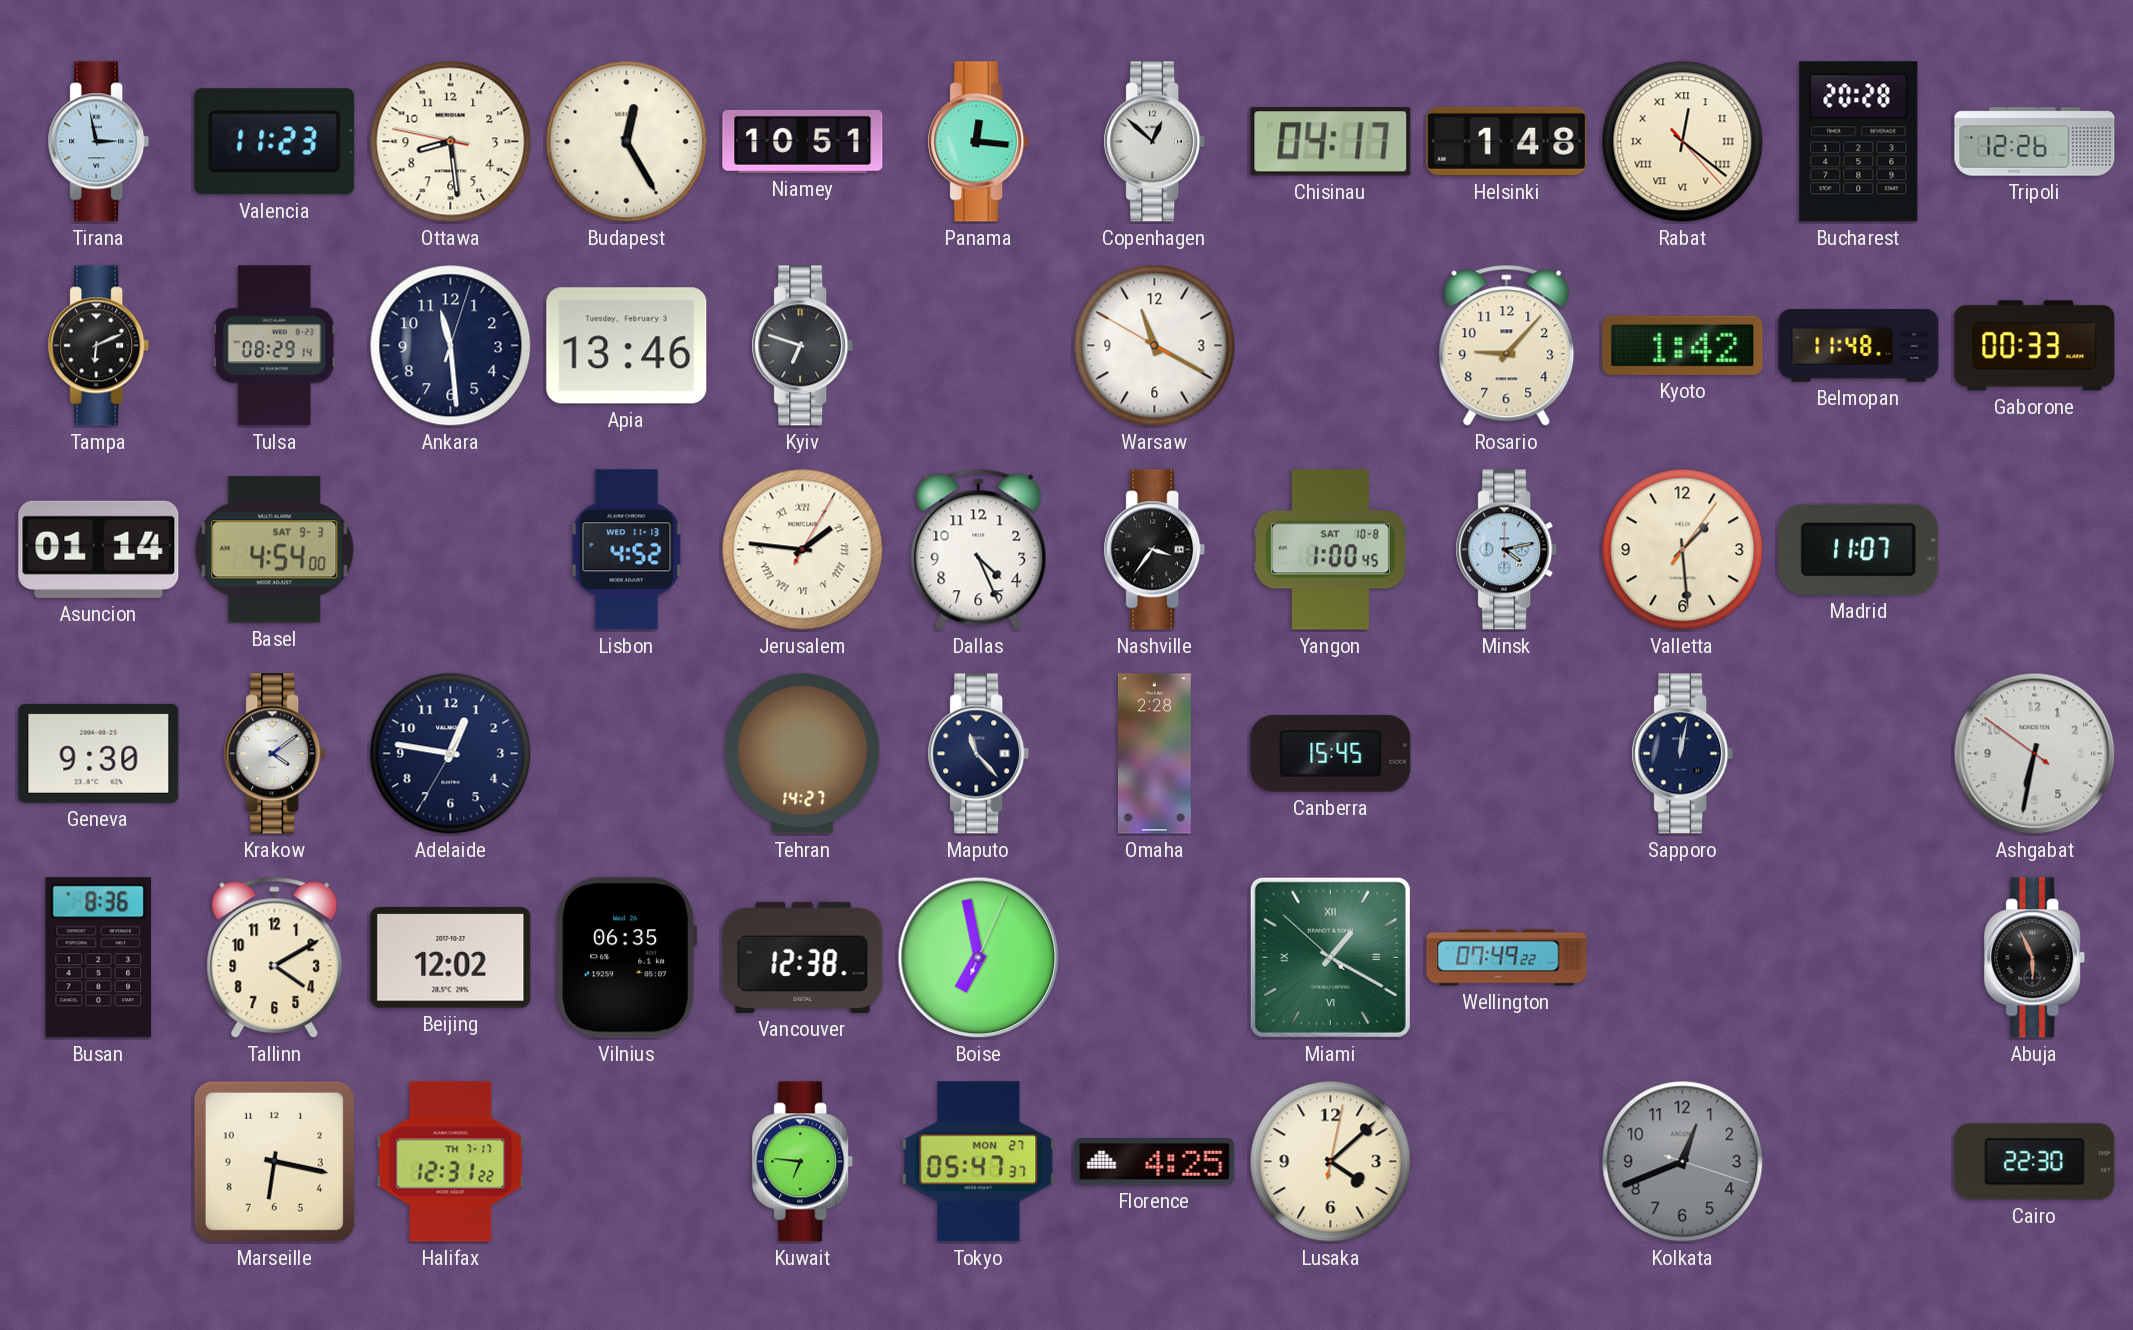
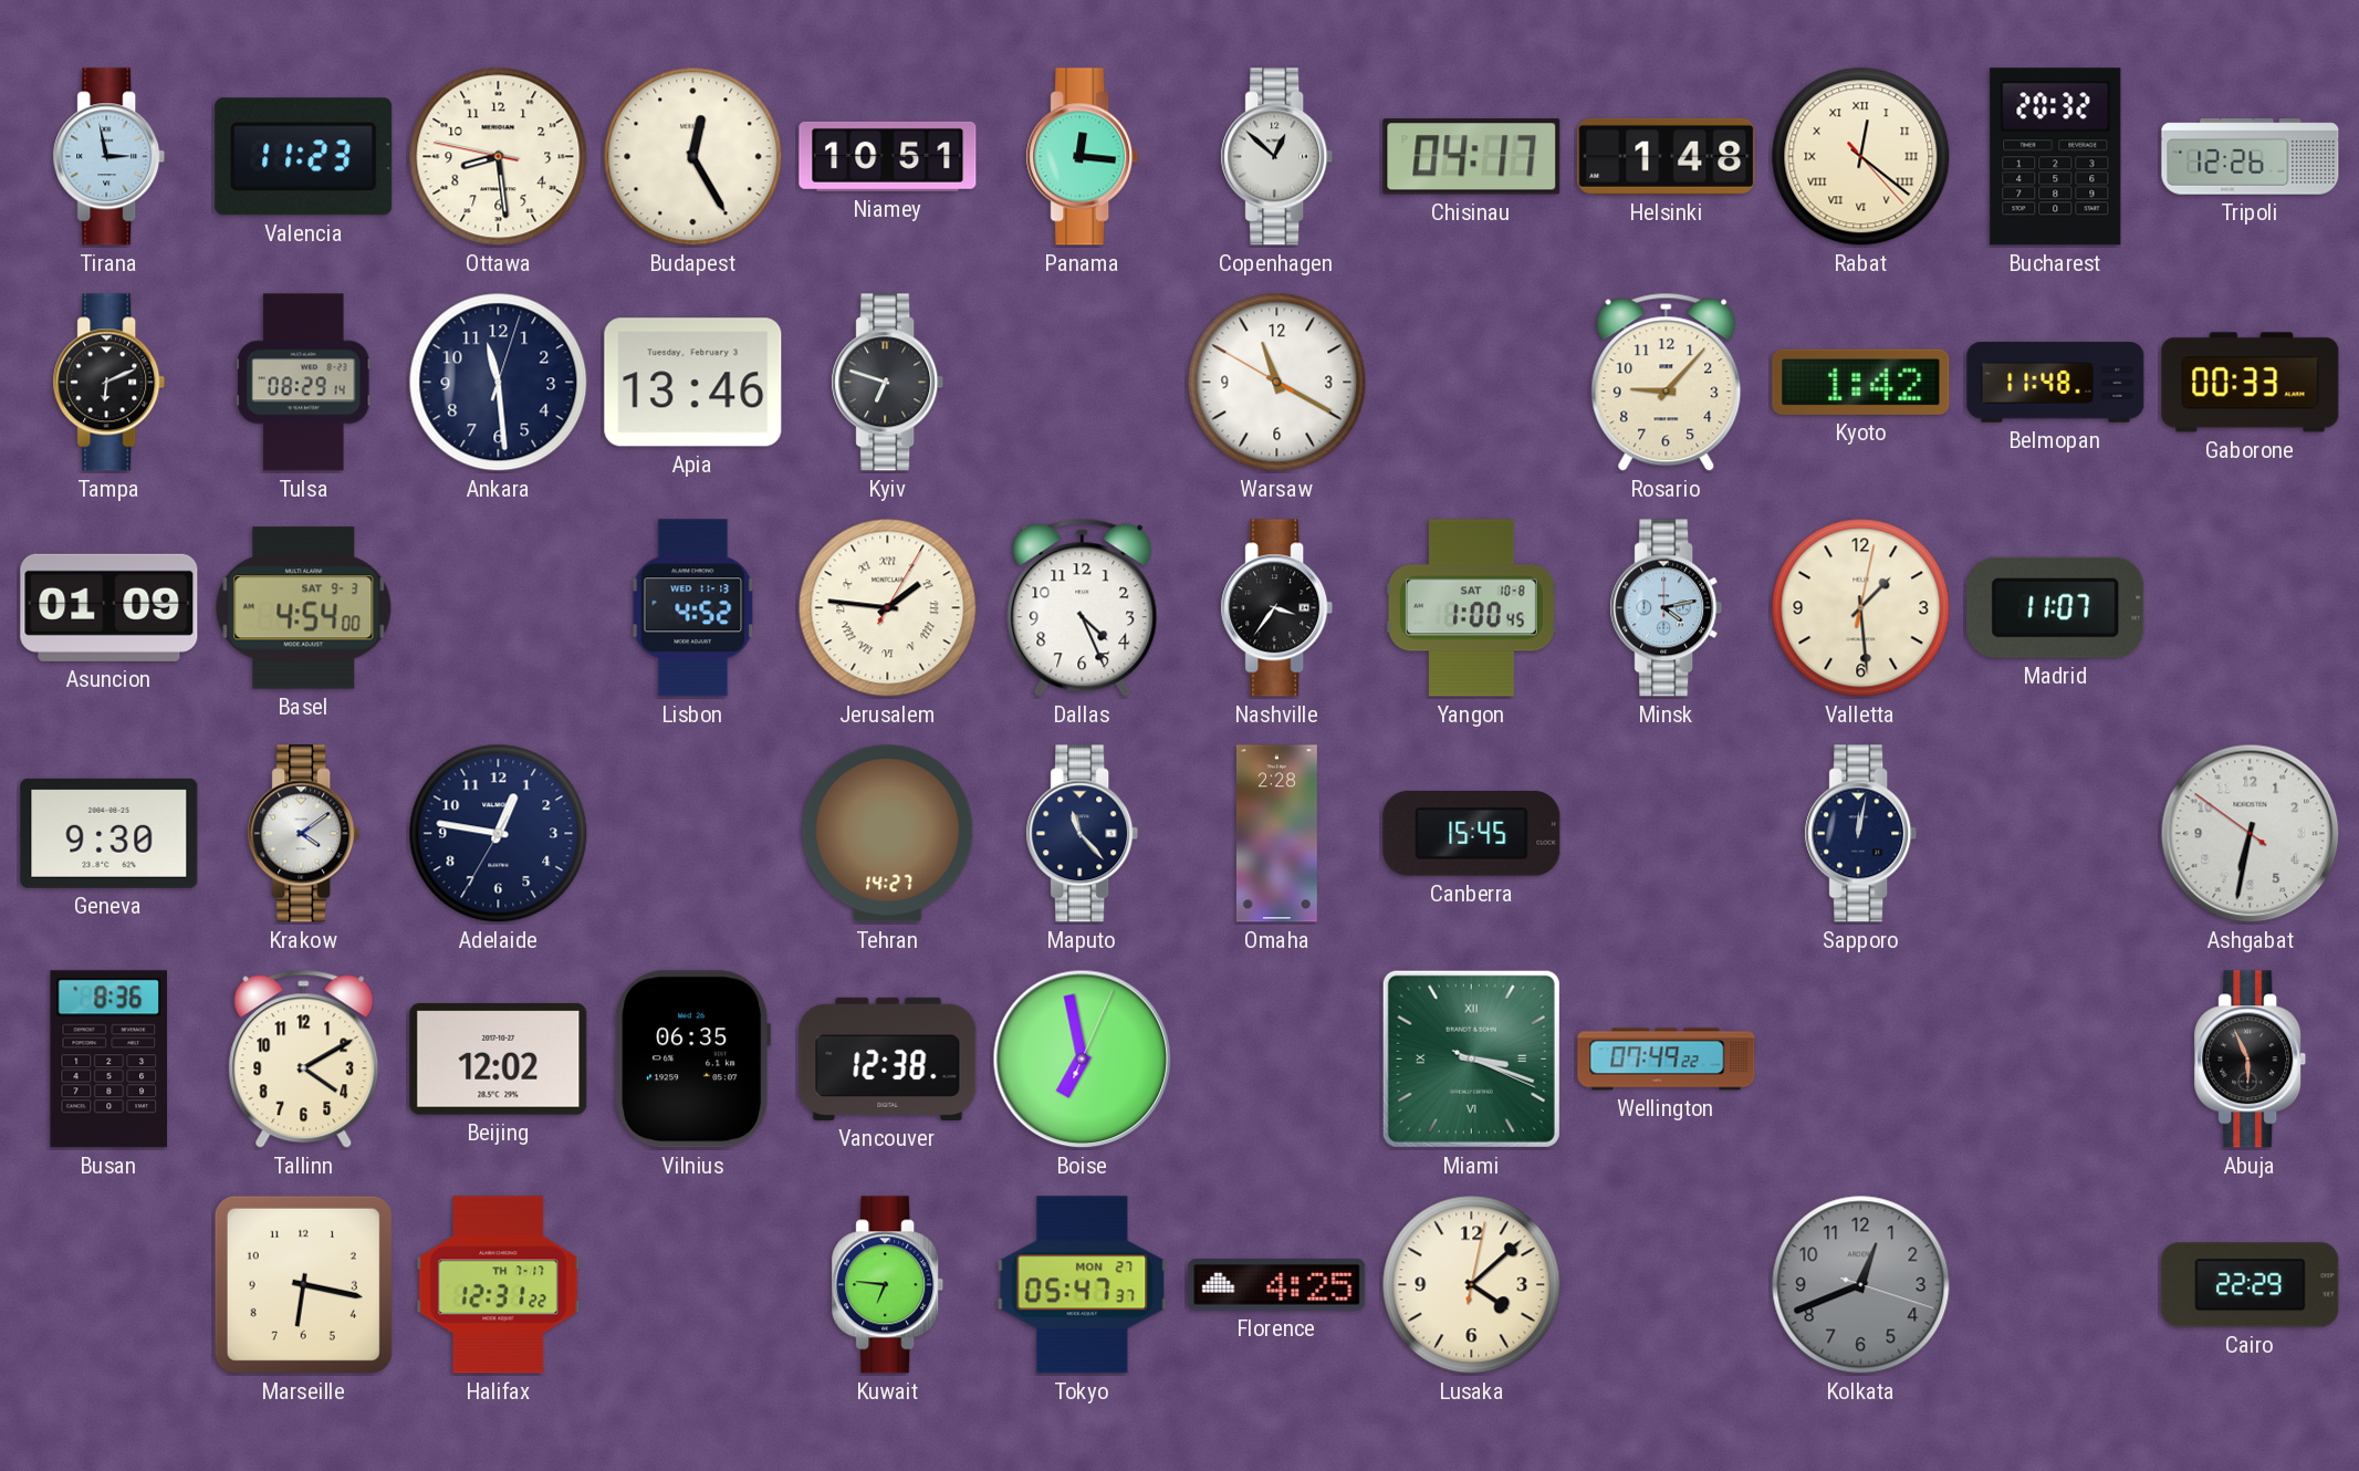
Bucharest: 20:28 -> 20:32 (2056, 157)
Asuncion: 01:14 -> 01:09 (109, 607)
Valletta: 1:29:06 -> 1:29:02 (1861, 608)
Miami: 1:19 -> 3:18 (1471, 1058)
Cairo: 22:30 -> 22:29 (2251, 1285)
